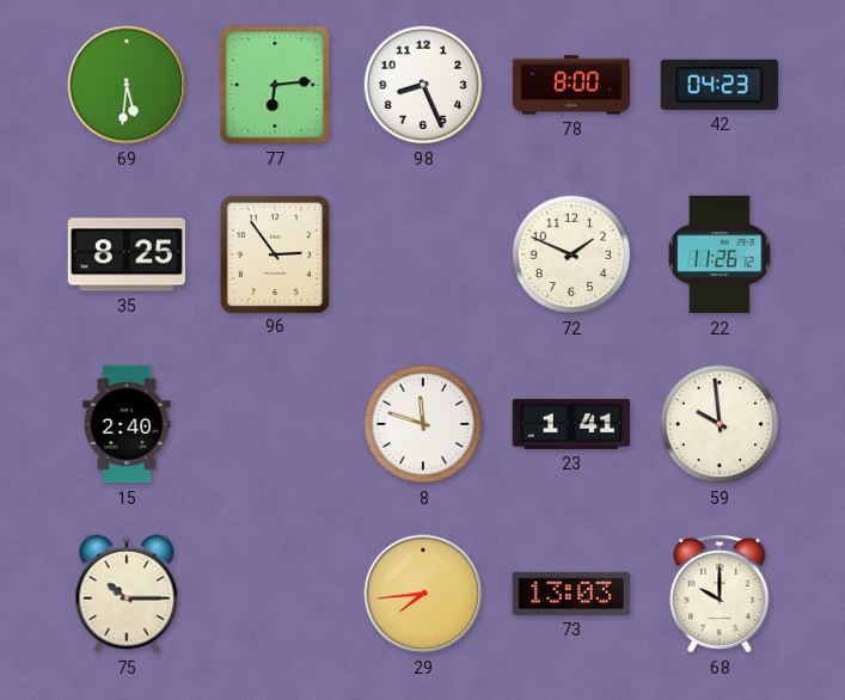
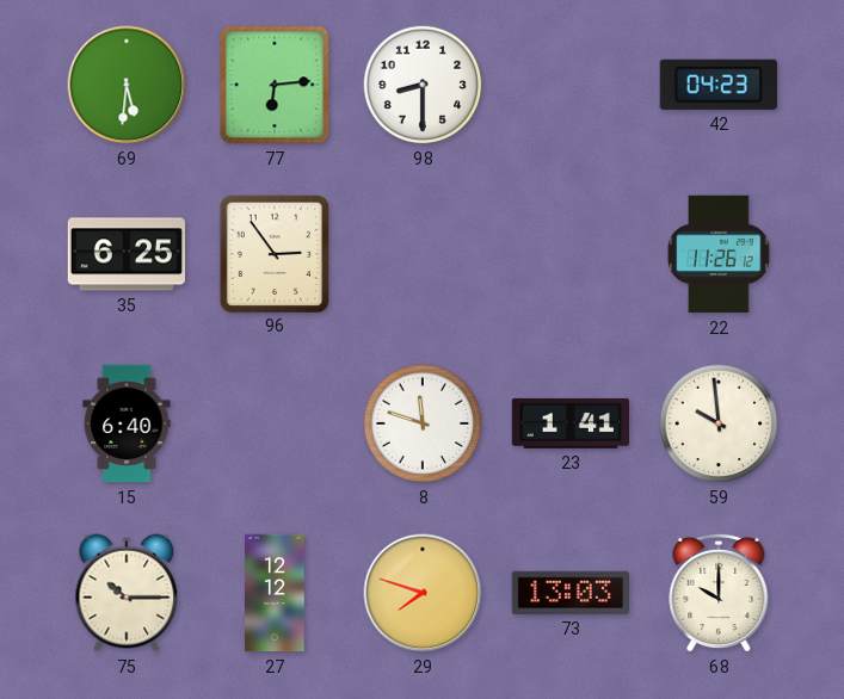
98: 8:26 -> 8:30 (423, 85)
78: 8:00 -> none (571, 85)
35: 8:25 -> 6:25 (125, 254)
72: 1:49 -> none (571, 254)
15: 2:40 -> 6:40 (127, 423)
27: none -> 12:12 (275, 593)
29: 7:44 -> 7:48 (423, 593)
